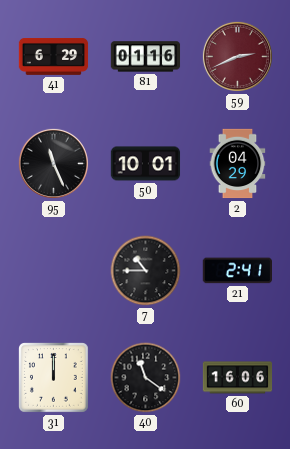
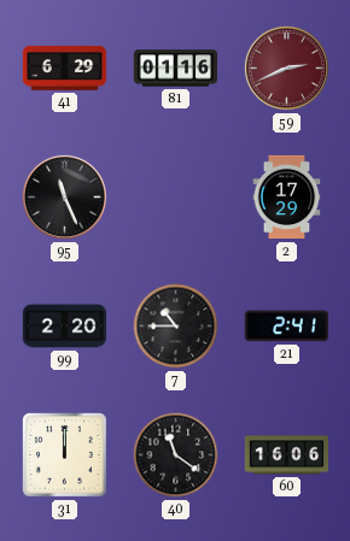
50: 10:01 -> none (146, 164)
2: 04:29 -> 17:29 (287, 198)
99: none -> 2:20 (65, 327)
